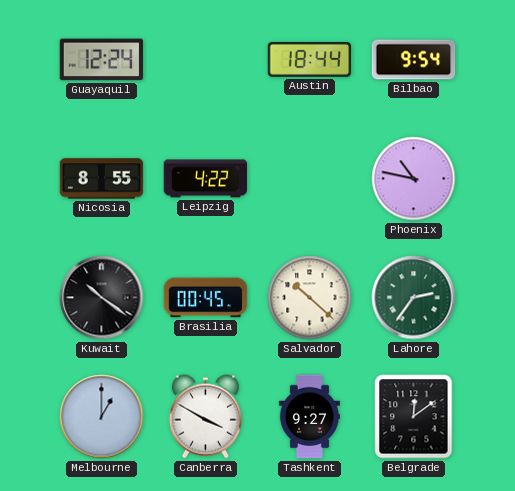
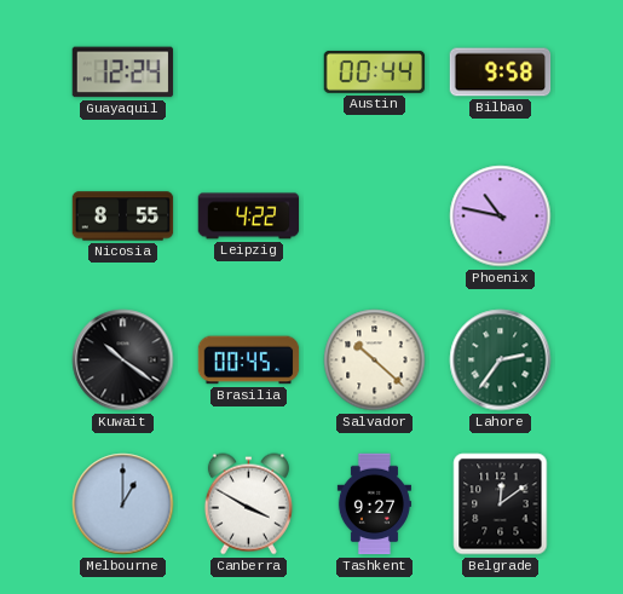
Austin: 18:44 -> 00:44 (375, 71)
Bilbao: 9:54 -> 9:58 (501, 73)
